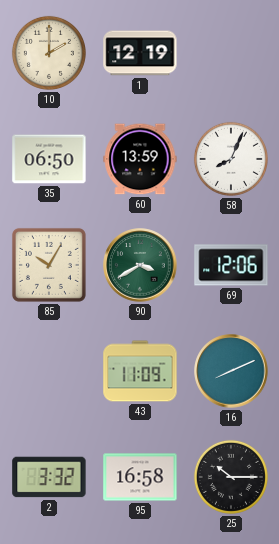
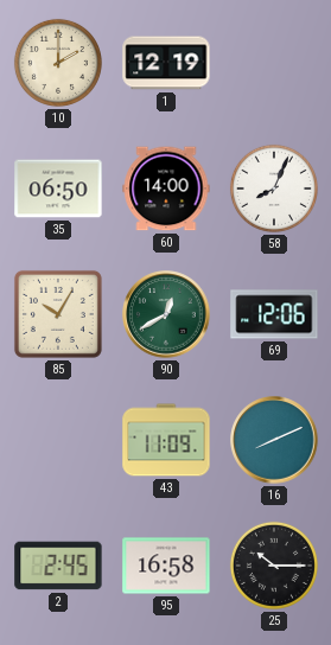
60: 13:59 -> 14:00 (166, 189)
90: 3:40 -> 12:40 (166, 314)
2: 3:32 -> 2:45 (58, 566)
